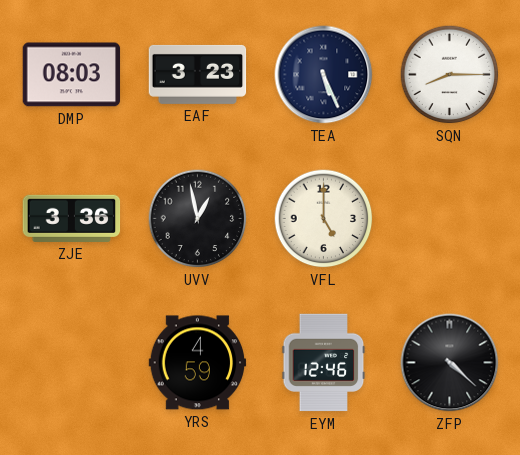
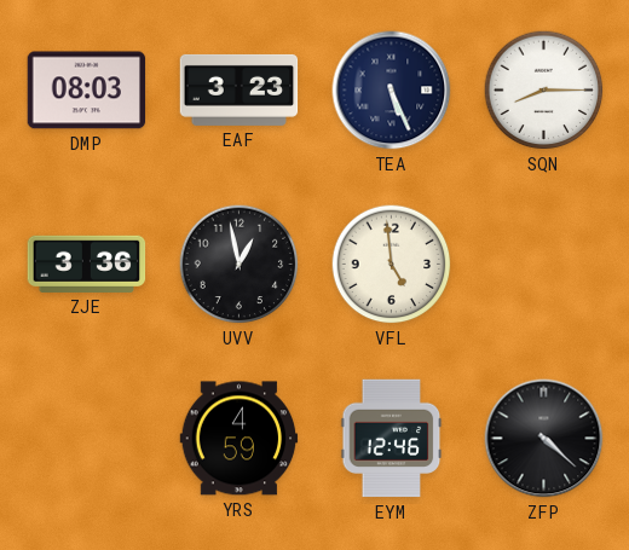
VFL: 5:00 -> 4:59 (392, 265)
